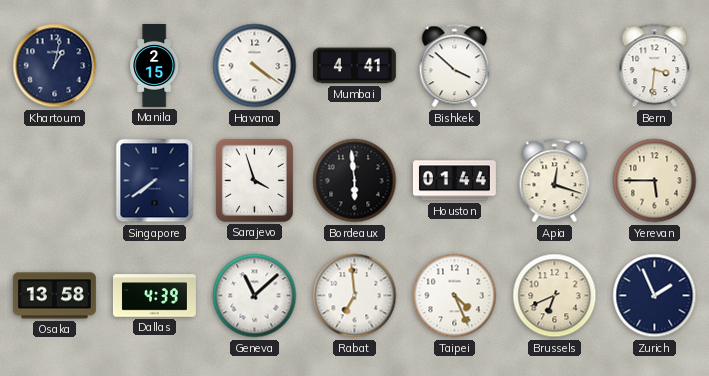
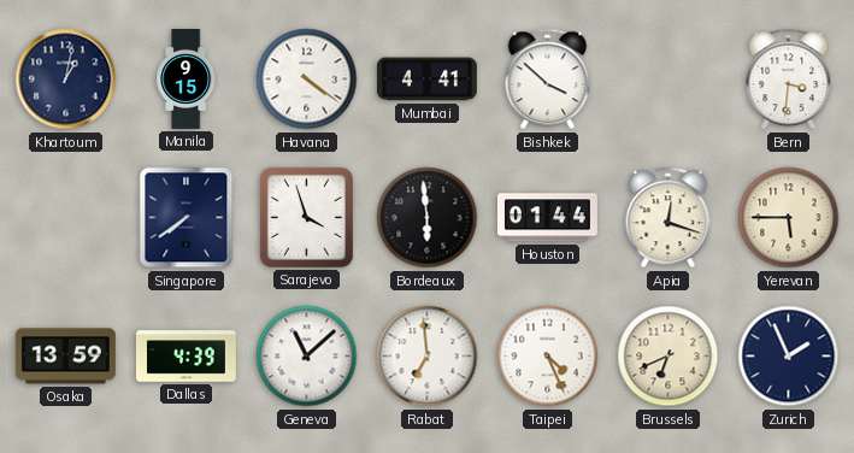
Manila: 2:15 -> 9:15 (187, 80)
Osaka: 13:58 -> 13:59 (65, 357)
